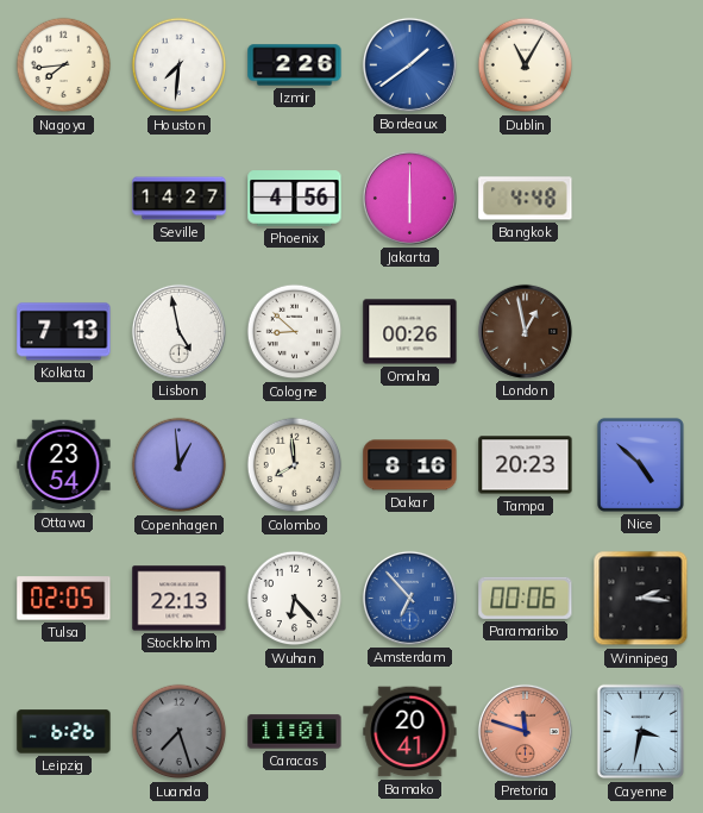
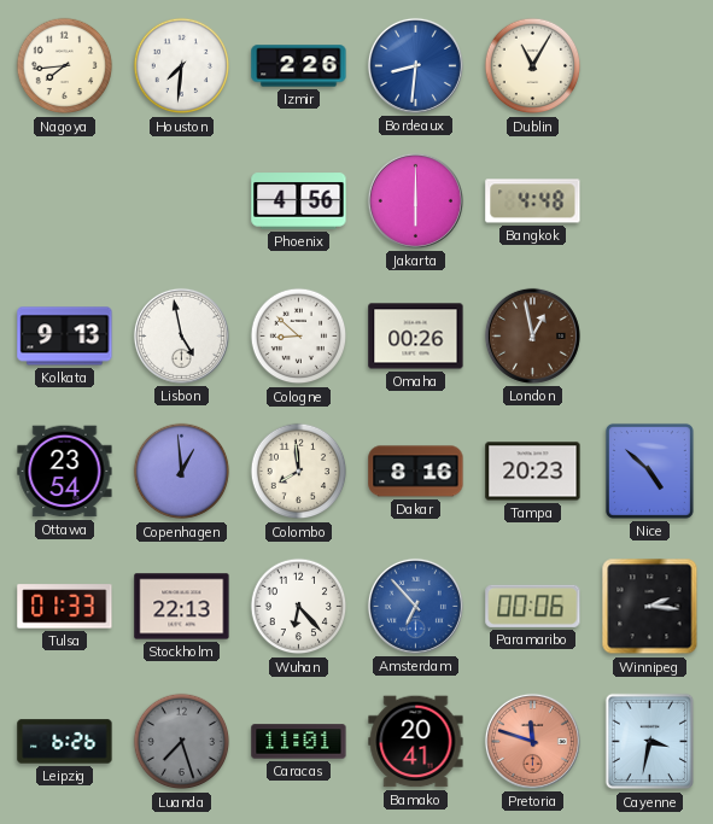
Bordeaux: 1:39 -> 8:31 (415, 65)
Seville: 14:27 -> none (180, 199)
Kolkata: 7:13 -> 9:13 (65, 337)
Tulsa: 02:05 -> 01:33 (65, 607)
